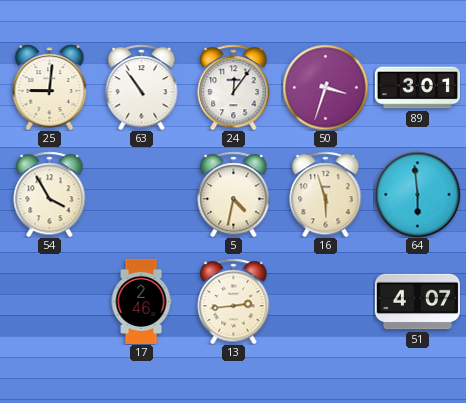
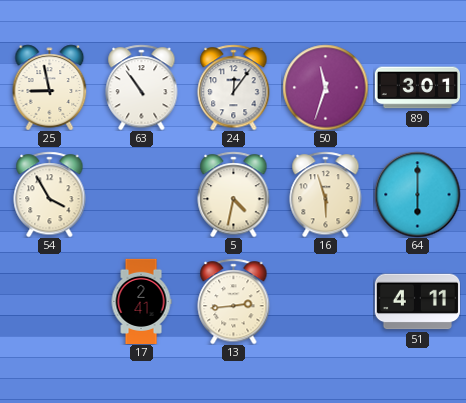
25: 9:01 -> 8:58 (50, 87)
50: 3:33 -> 11:33 (325, 87)
64: 5:59 -> 6:00 (417, 194)
17: 2:46 -> 2:41 (141, 301)
51: 4:07 -> 4:11 (417, 302)
